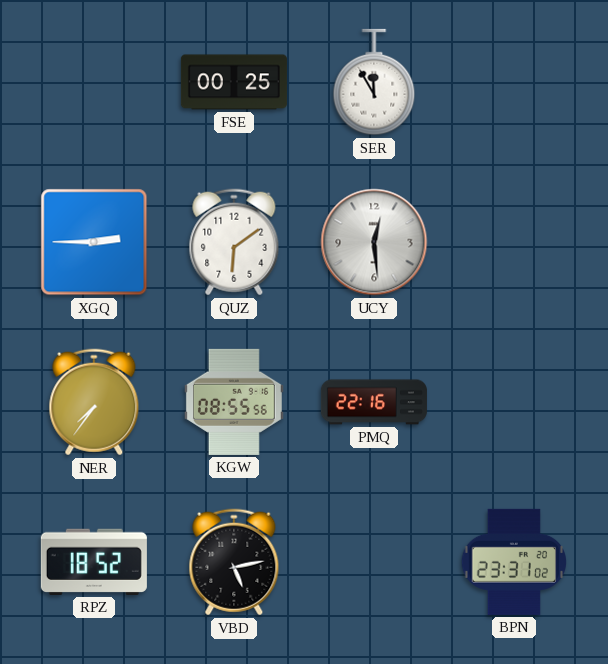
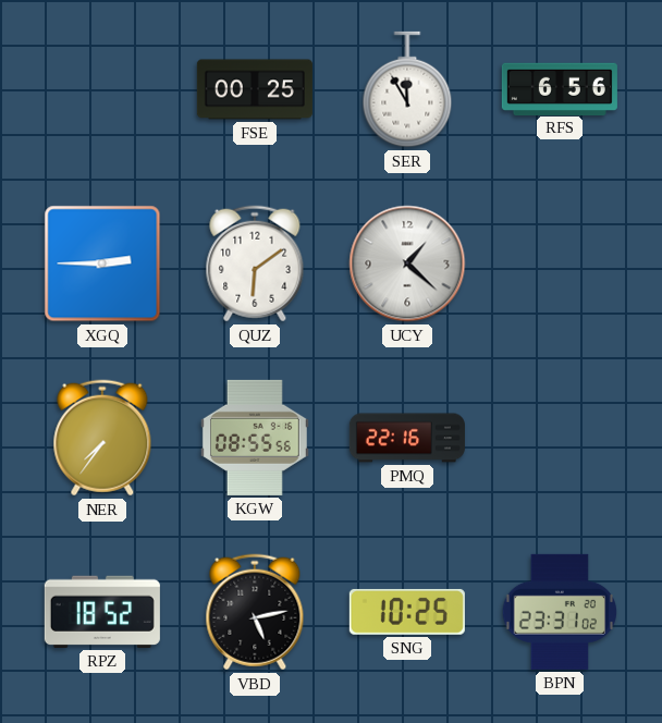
RFS: none -> 6:56 (560, 88)
UCY: 12:29 -> 1:22 (407, 264)
SNG: none -> 10:25 (407, 612)
